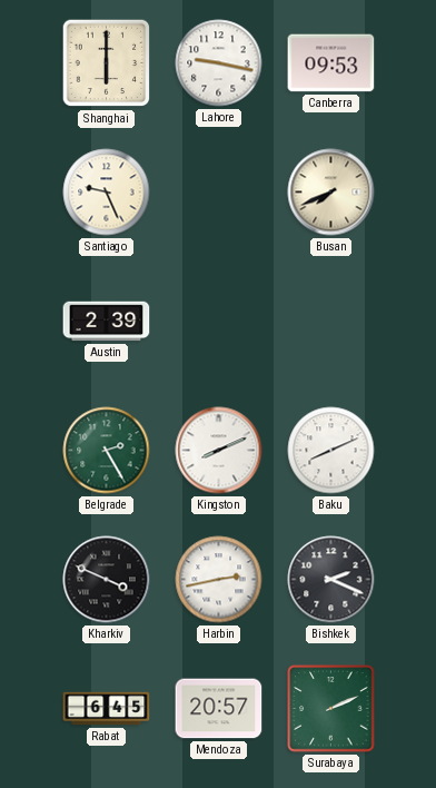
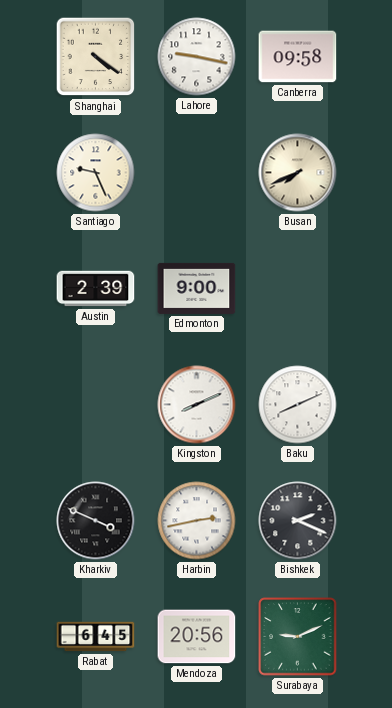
Shanghai: 6:00 -> 4:21 (96, 57)
Canberra: 09:53 -> 09:58 (298, 57)
Edmonton: none -> 9:00 (197, 288)
Belgrade: 2:25 -> none (107, 451)
Mendoza: 20:57 -> 20:56 (197, 637)
Surabaya: 2:11 -> 9:11 (298, 637)
